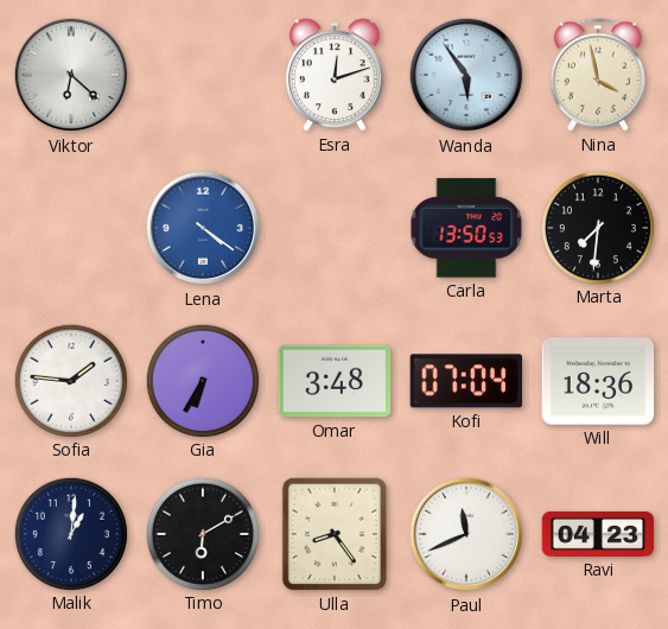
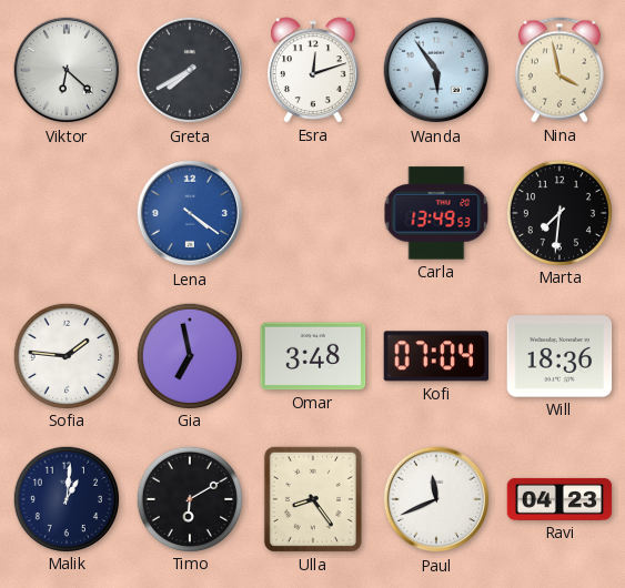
Greta: none -> 7:40 (190, 70)
Carla: 13:50 -> 13:49 (436, 213)
Gia: 6:35 -> 6:58 (189, 355)
